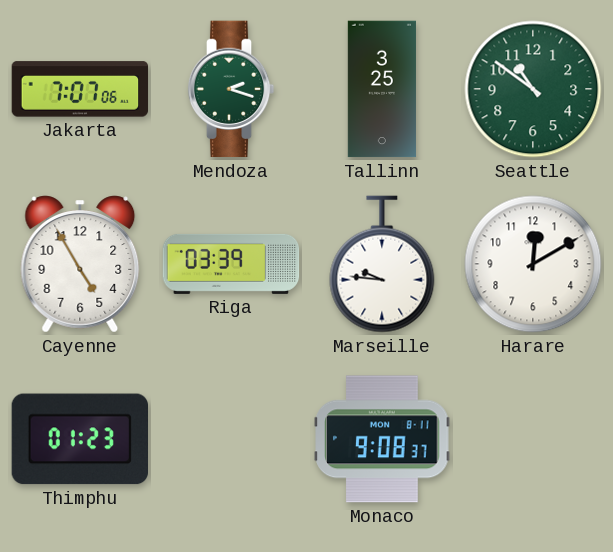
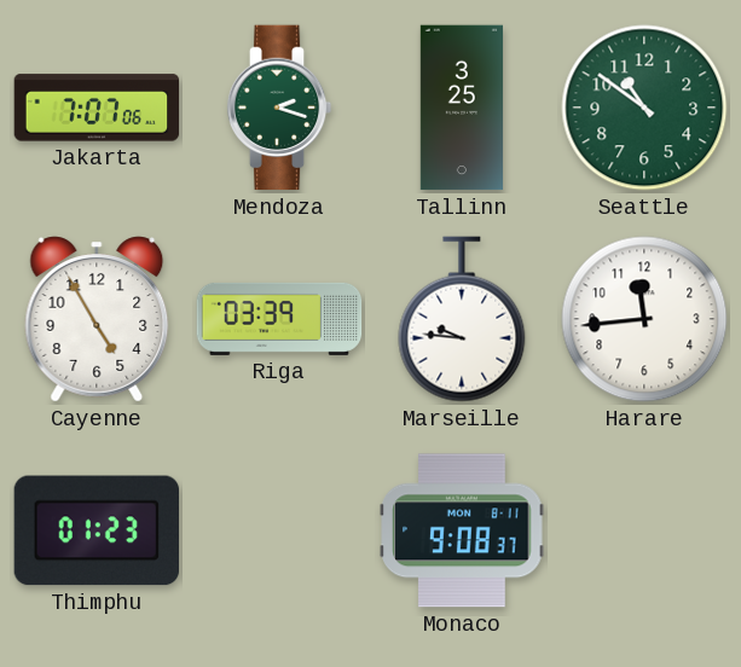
Harare: 12:10 -> 11:44 (644, 319)
